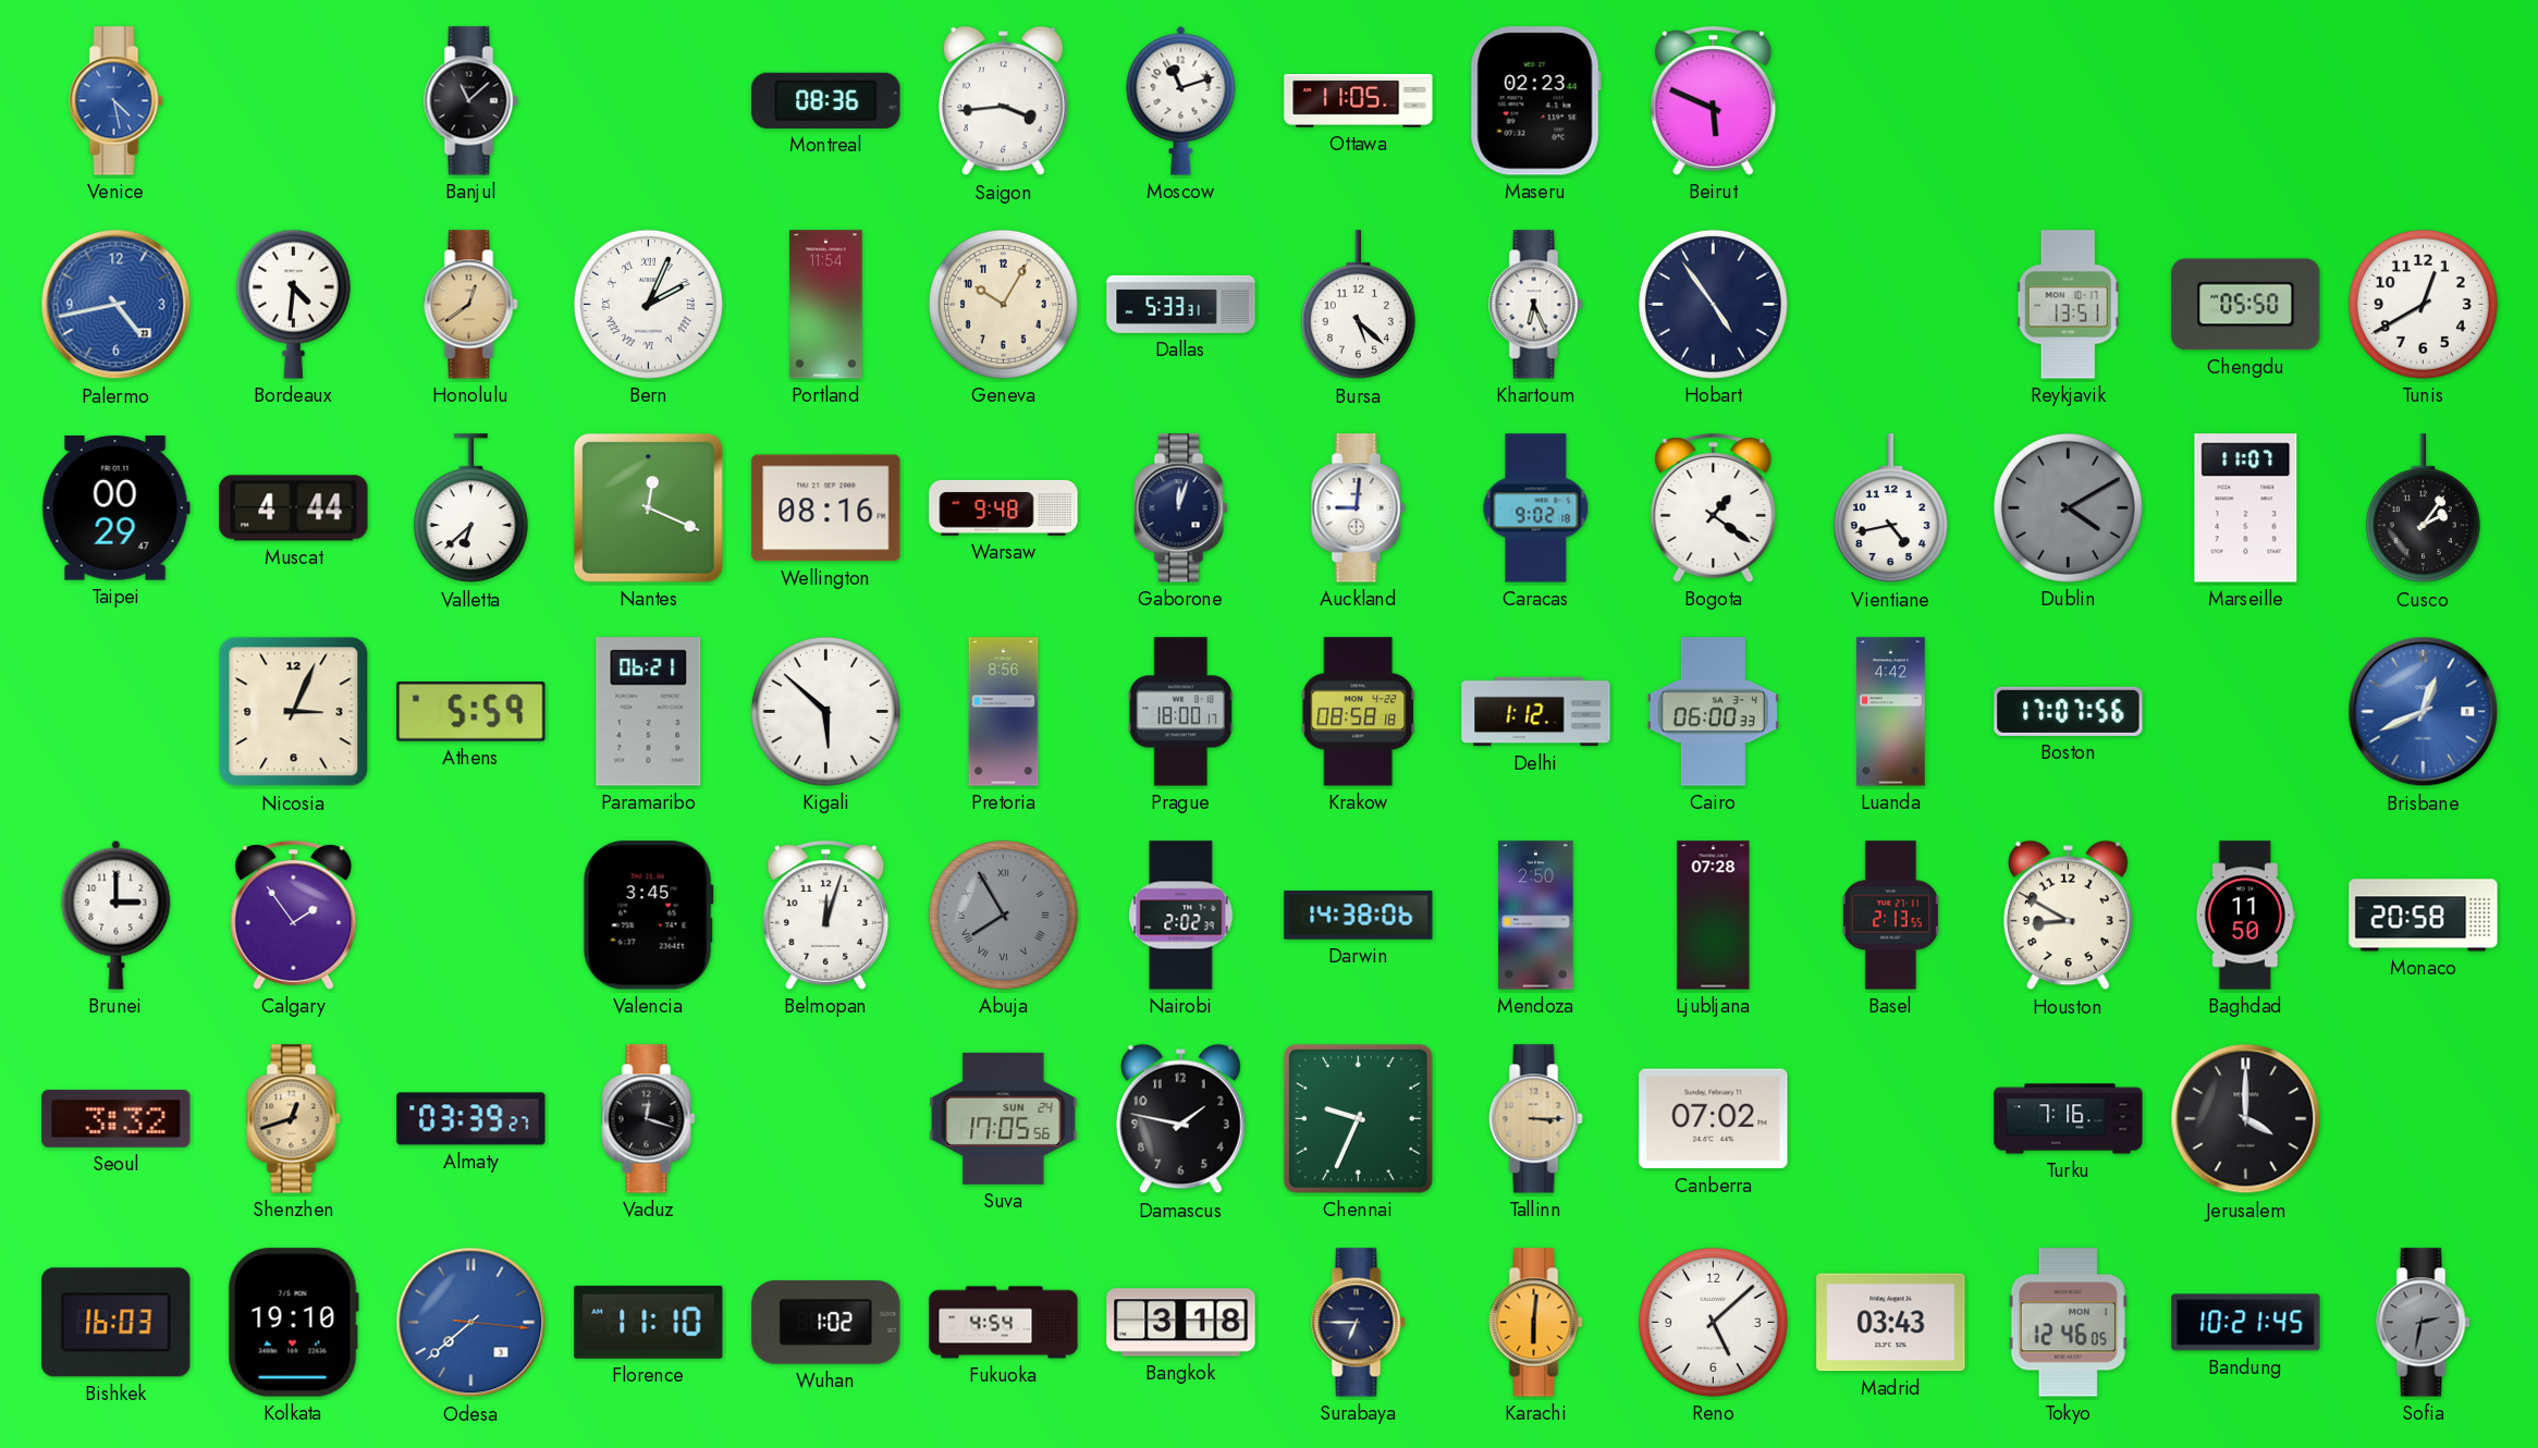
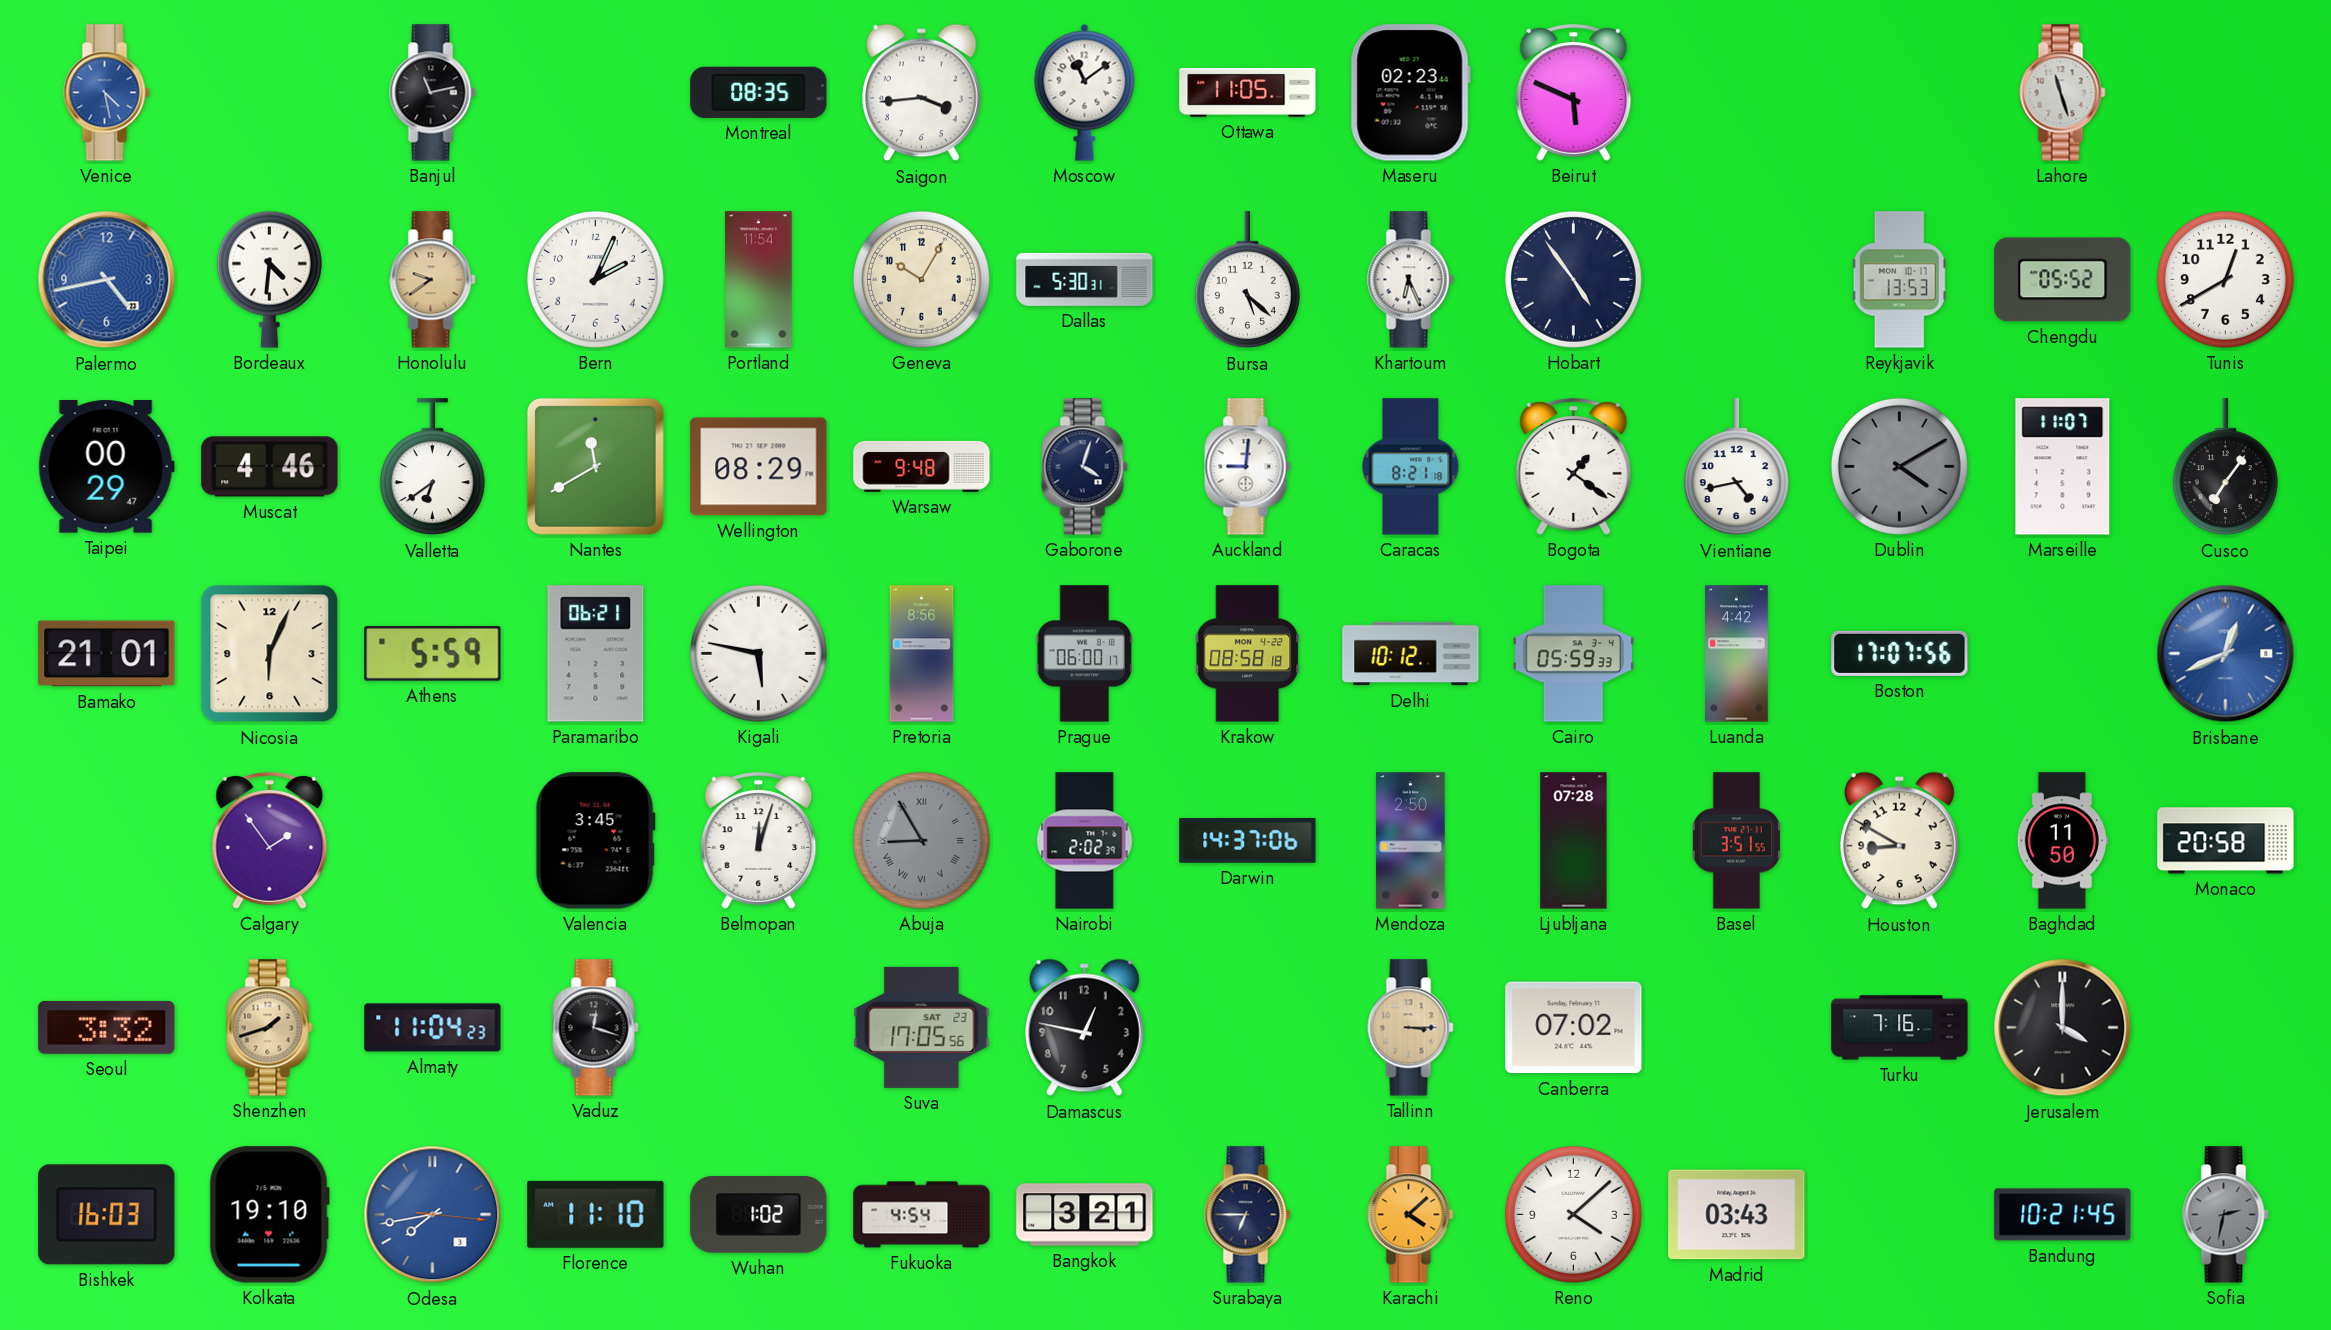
Banjul: 11:08 -> 11:13 (433, 93)
Montreal: 08:36 -> 08:35 (759, 92)
Moscow: 11:12 -> 11:09 (1085, 92)
Lahore: none -> 11:27 (2063, 93)
Honolulu: 12:39 -> 9:39 (433, 280)
Bern numerals: Roman -> Arabic (595, 279)
Dallas: 5:33 -> 5:30 (1085, 279)
Reykjavik: 13:51 -> 13:53 (1899, 280)
Chengdu: 05:50 -> 05:52 (2063, 280)
Muscat: 4:44 -> 4:46 (270, 467)
Valletta: 6:38 -> 6:39 (432, 467)
Nantes: 12:19 -> 11:40 (595, 466)
Wellington: 08:16 -> 08:29 (759, 467)
Gaborone: 12:03 -> 4:03 (1085, 467)
Caracas: 9:02 -> 8:21 (1411, 467)
Cusco: 2:06 -> 7:06 (2225, 467)
Bamako: none -> 21:01 (107, 654)
Nicosia: 3:04 -> 6:04 (270, 654)
Kigali: 5:52 -> 5:47 (758, 653)
Prague: 18:00 -> 06:00 (1084, 654)
Delhi: 1:12 -> 10:12 (1411, 654)
Cairo: 06:00 -> 05:59 (1573, 654)
Brunei: 3:00 -> none (117, 915)
Abuja: 7:55 -> 8:55 (921, 840)
Darwin: 14:38 -> 14:37 (1248, 841)
Basel: 2:13 -> 3:51 (1736, 841)
Shenzhen: 12:42 -> 1:42 (270, 1028)
Almaty: 03:39 -> 11:04 (433, 1028)
Suva date: SUN 24 -> SAT 23 (922, 1027)
Damascus: 1:47 -> 12:47 (1085, 1028)
Chennai: 9:34 -> none (1358, 1118)
Odesa: 7:38 -> 7:43 (433, 1215)
Bangkok: 3:18 -> 3:21 (1085, 1215)
Karachi: 6:01 -> 4:08 (1411, 1215)
Reno: 5:08 -> 4:08 (1573, 1214)
Tokyo: 12:46 -> none (2068, 1323)
